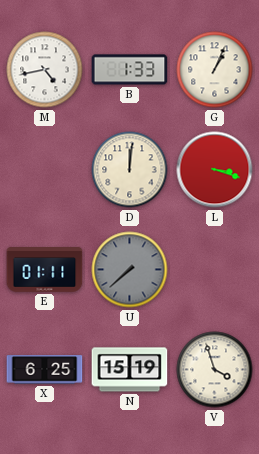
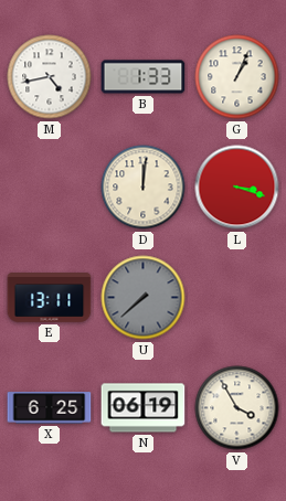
E: 01:11 -> 13:11 (50, 298)
N: 15:19 -> 06:19 (144, 408)
V: 3:57 -> 3:55 (237, 408)
